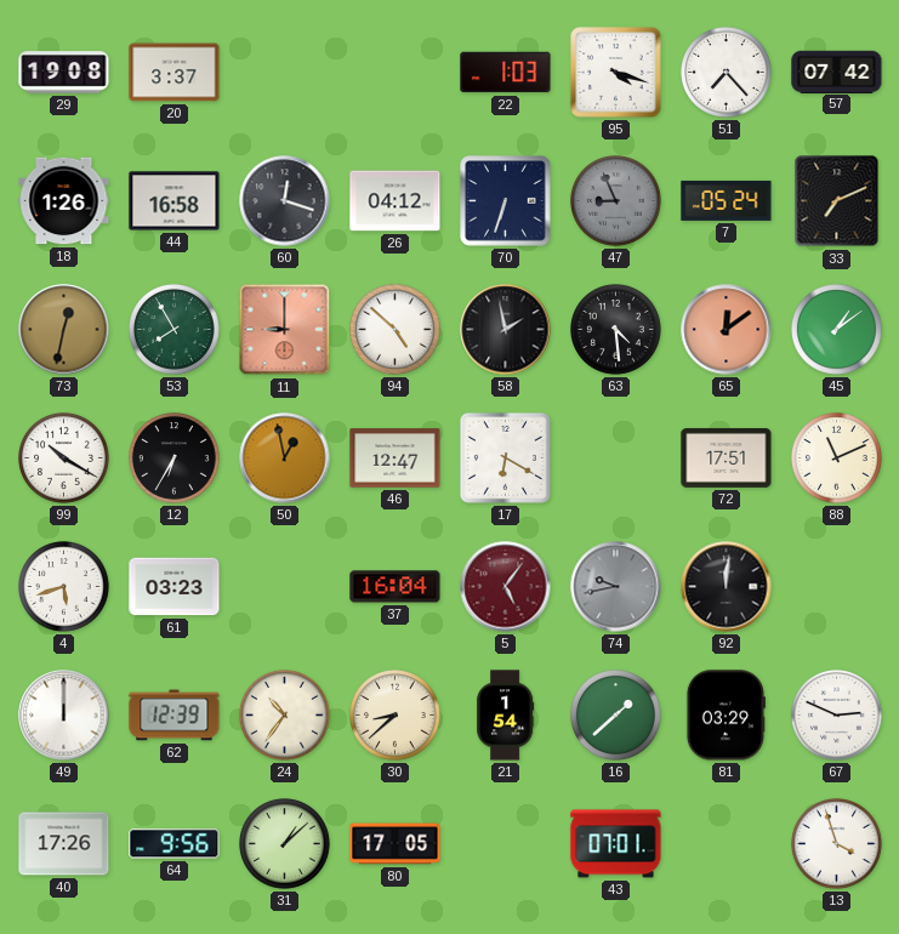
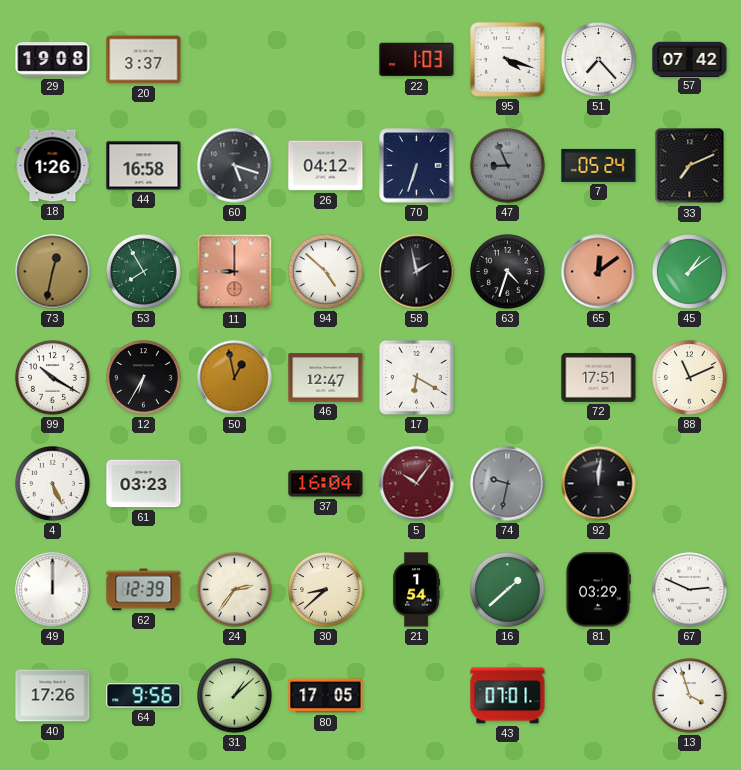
60: 12:18 -> 5:18 (235, 166)
63: 4:29 -> 4:33 (508, 272)
4: 5:42 -> 5:26 (53, 484)
5: 5:06 -> 10:06 (417, 484)
74: 9:43 -> 9:32 (508, 484)
24: 10:36 -> 2:36 (235, 590)
